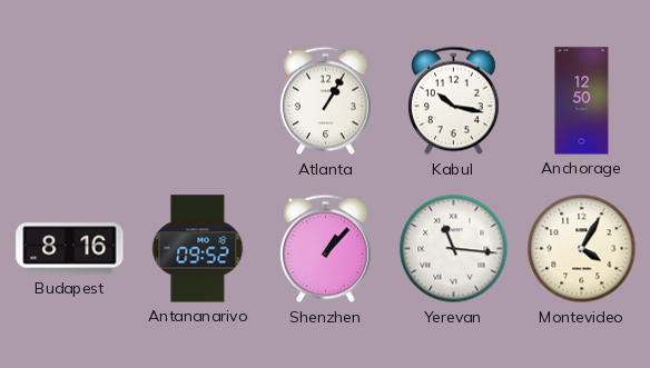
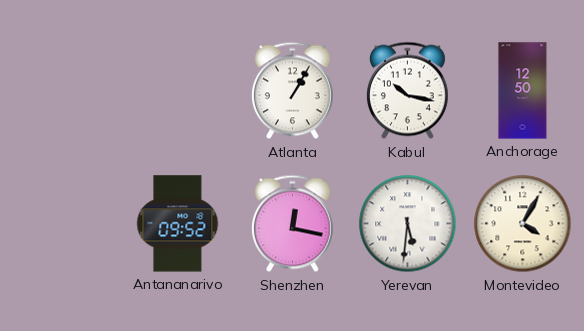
Budapest: 8:16 -> none (70, 249)
Shenzhen: 1:07 -> 12:17 (292, 224)
Yerevan: 11:16 -> 5:31 (408, 224)
